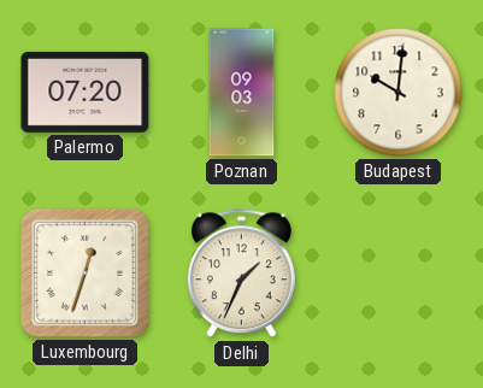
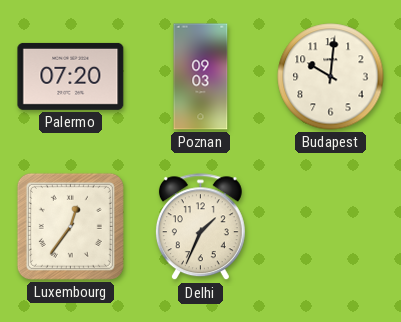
Luxembourg: 12:33 -> 12:36 (70, 226)
